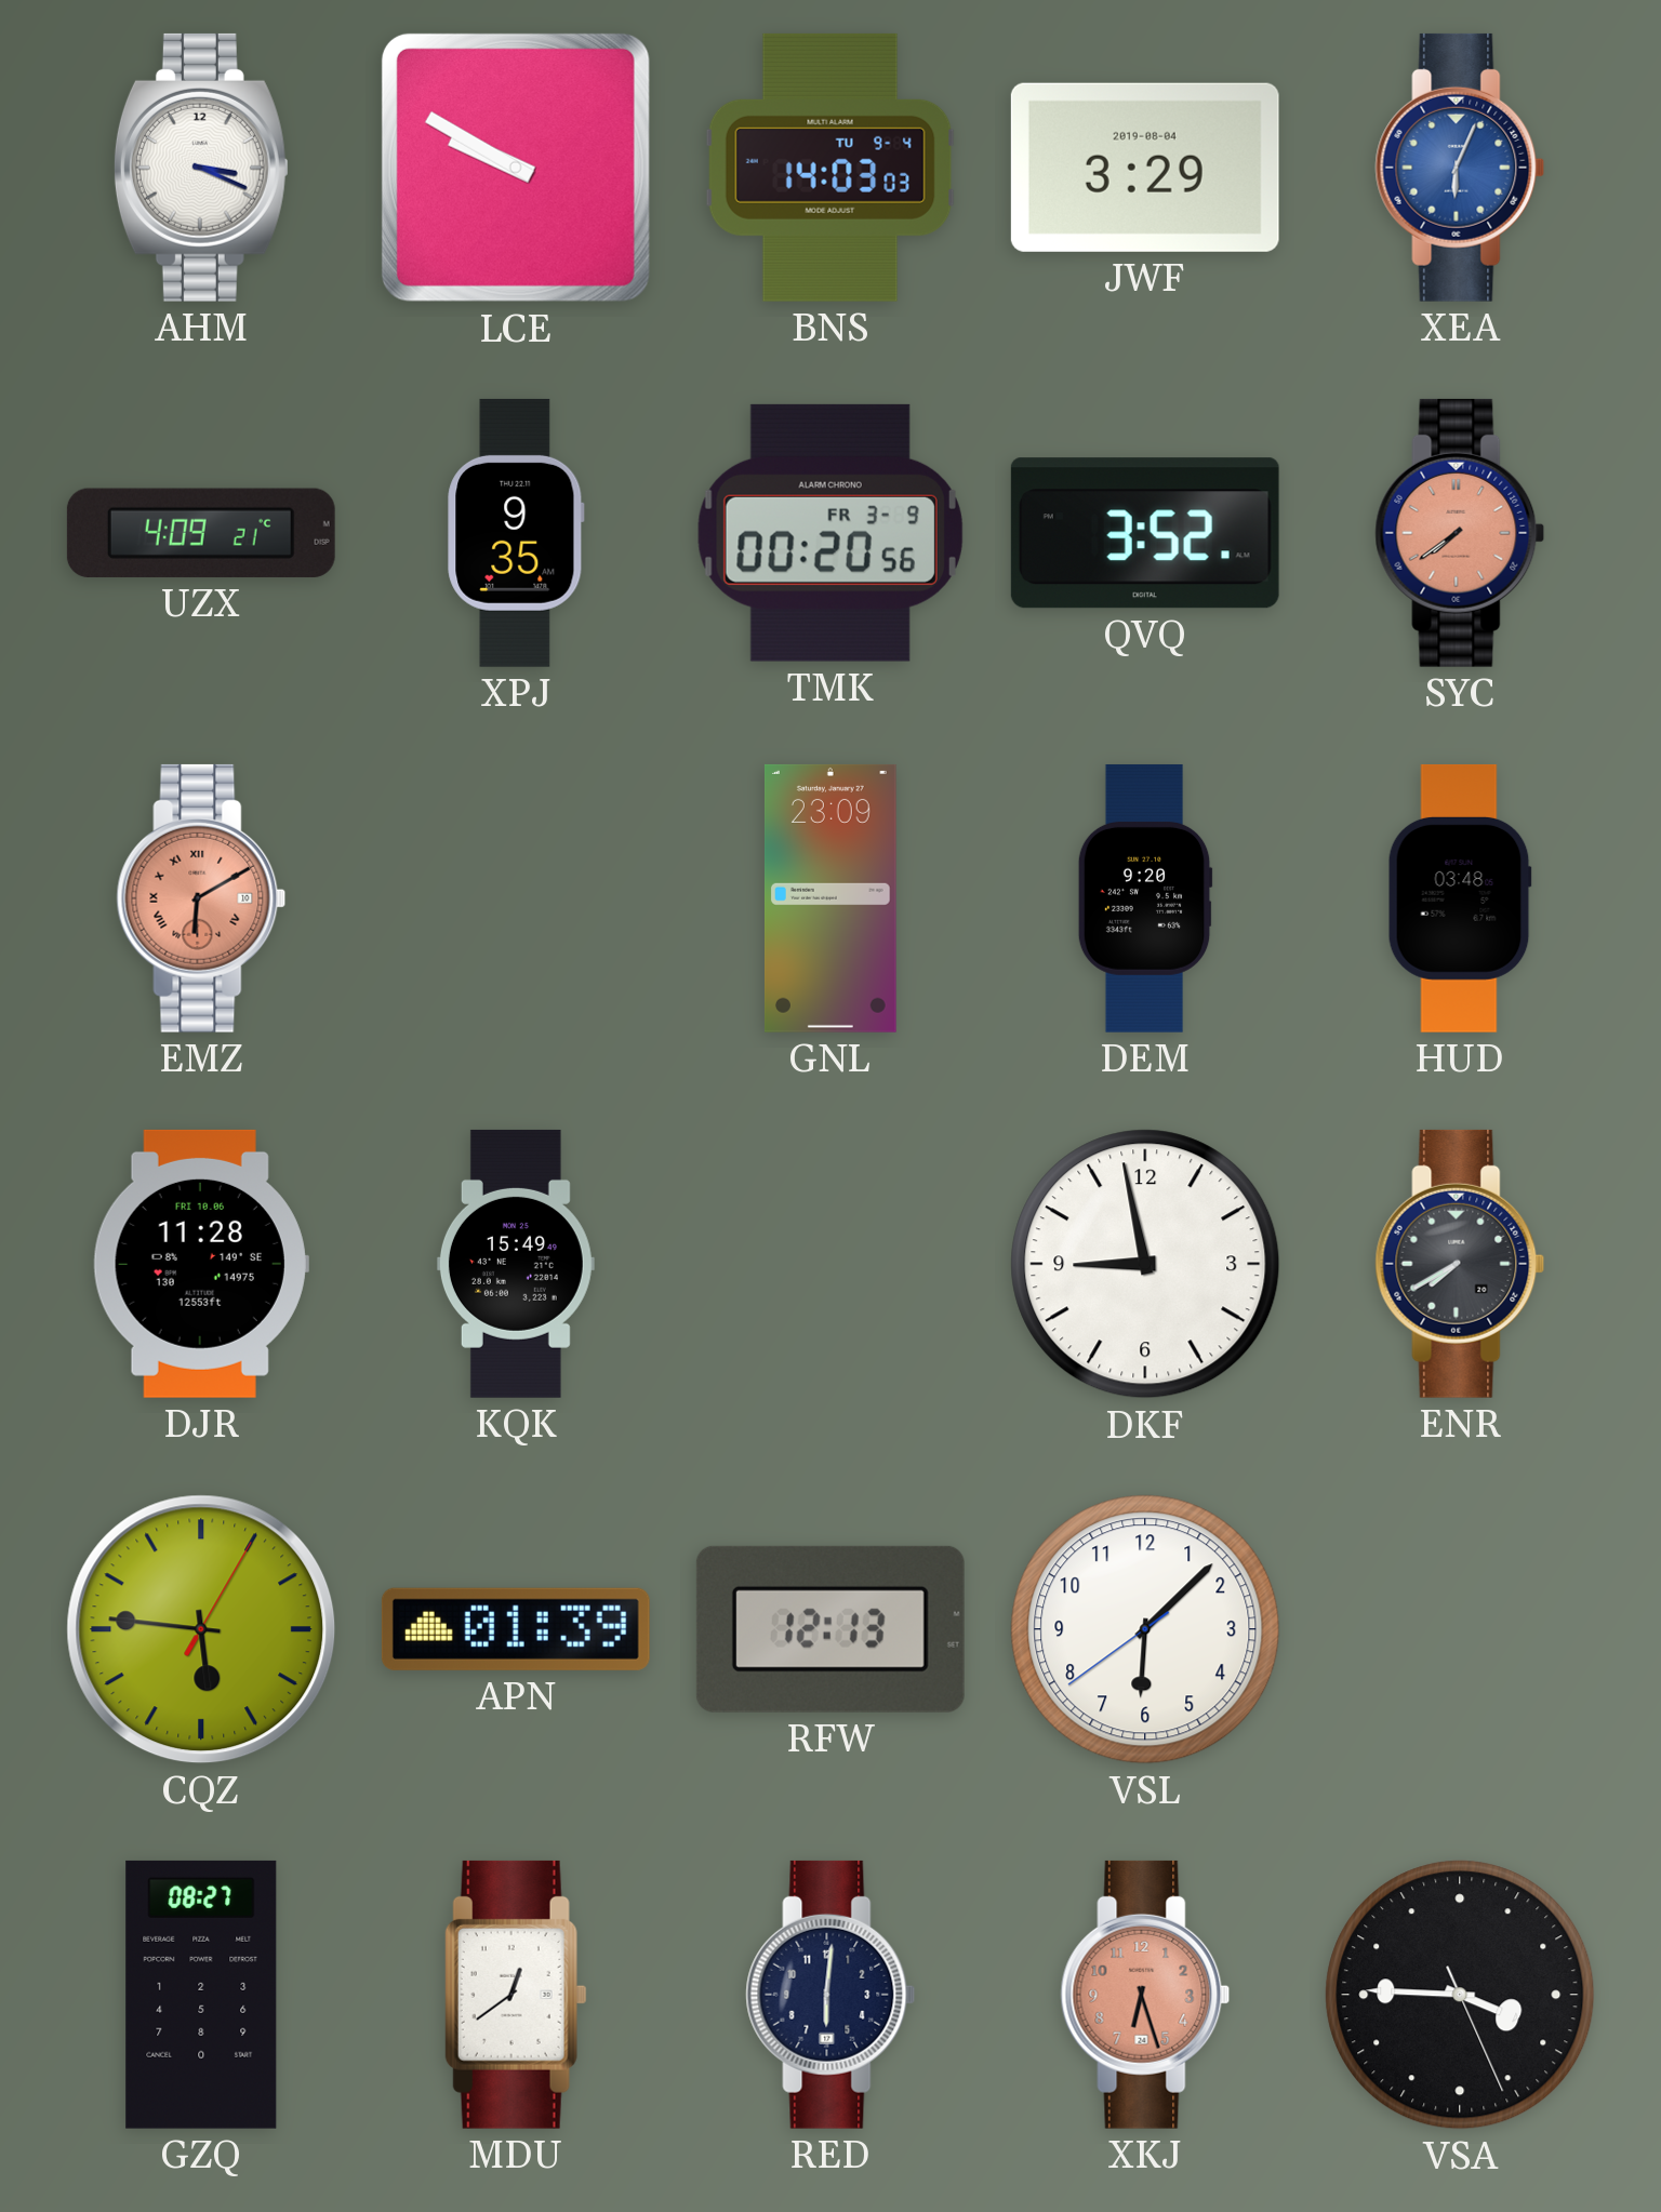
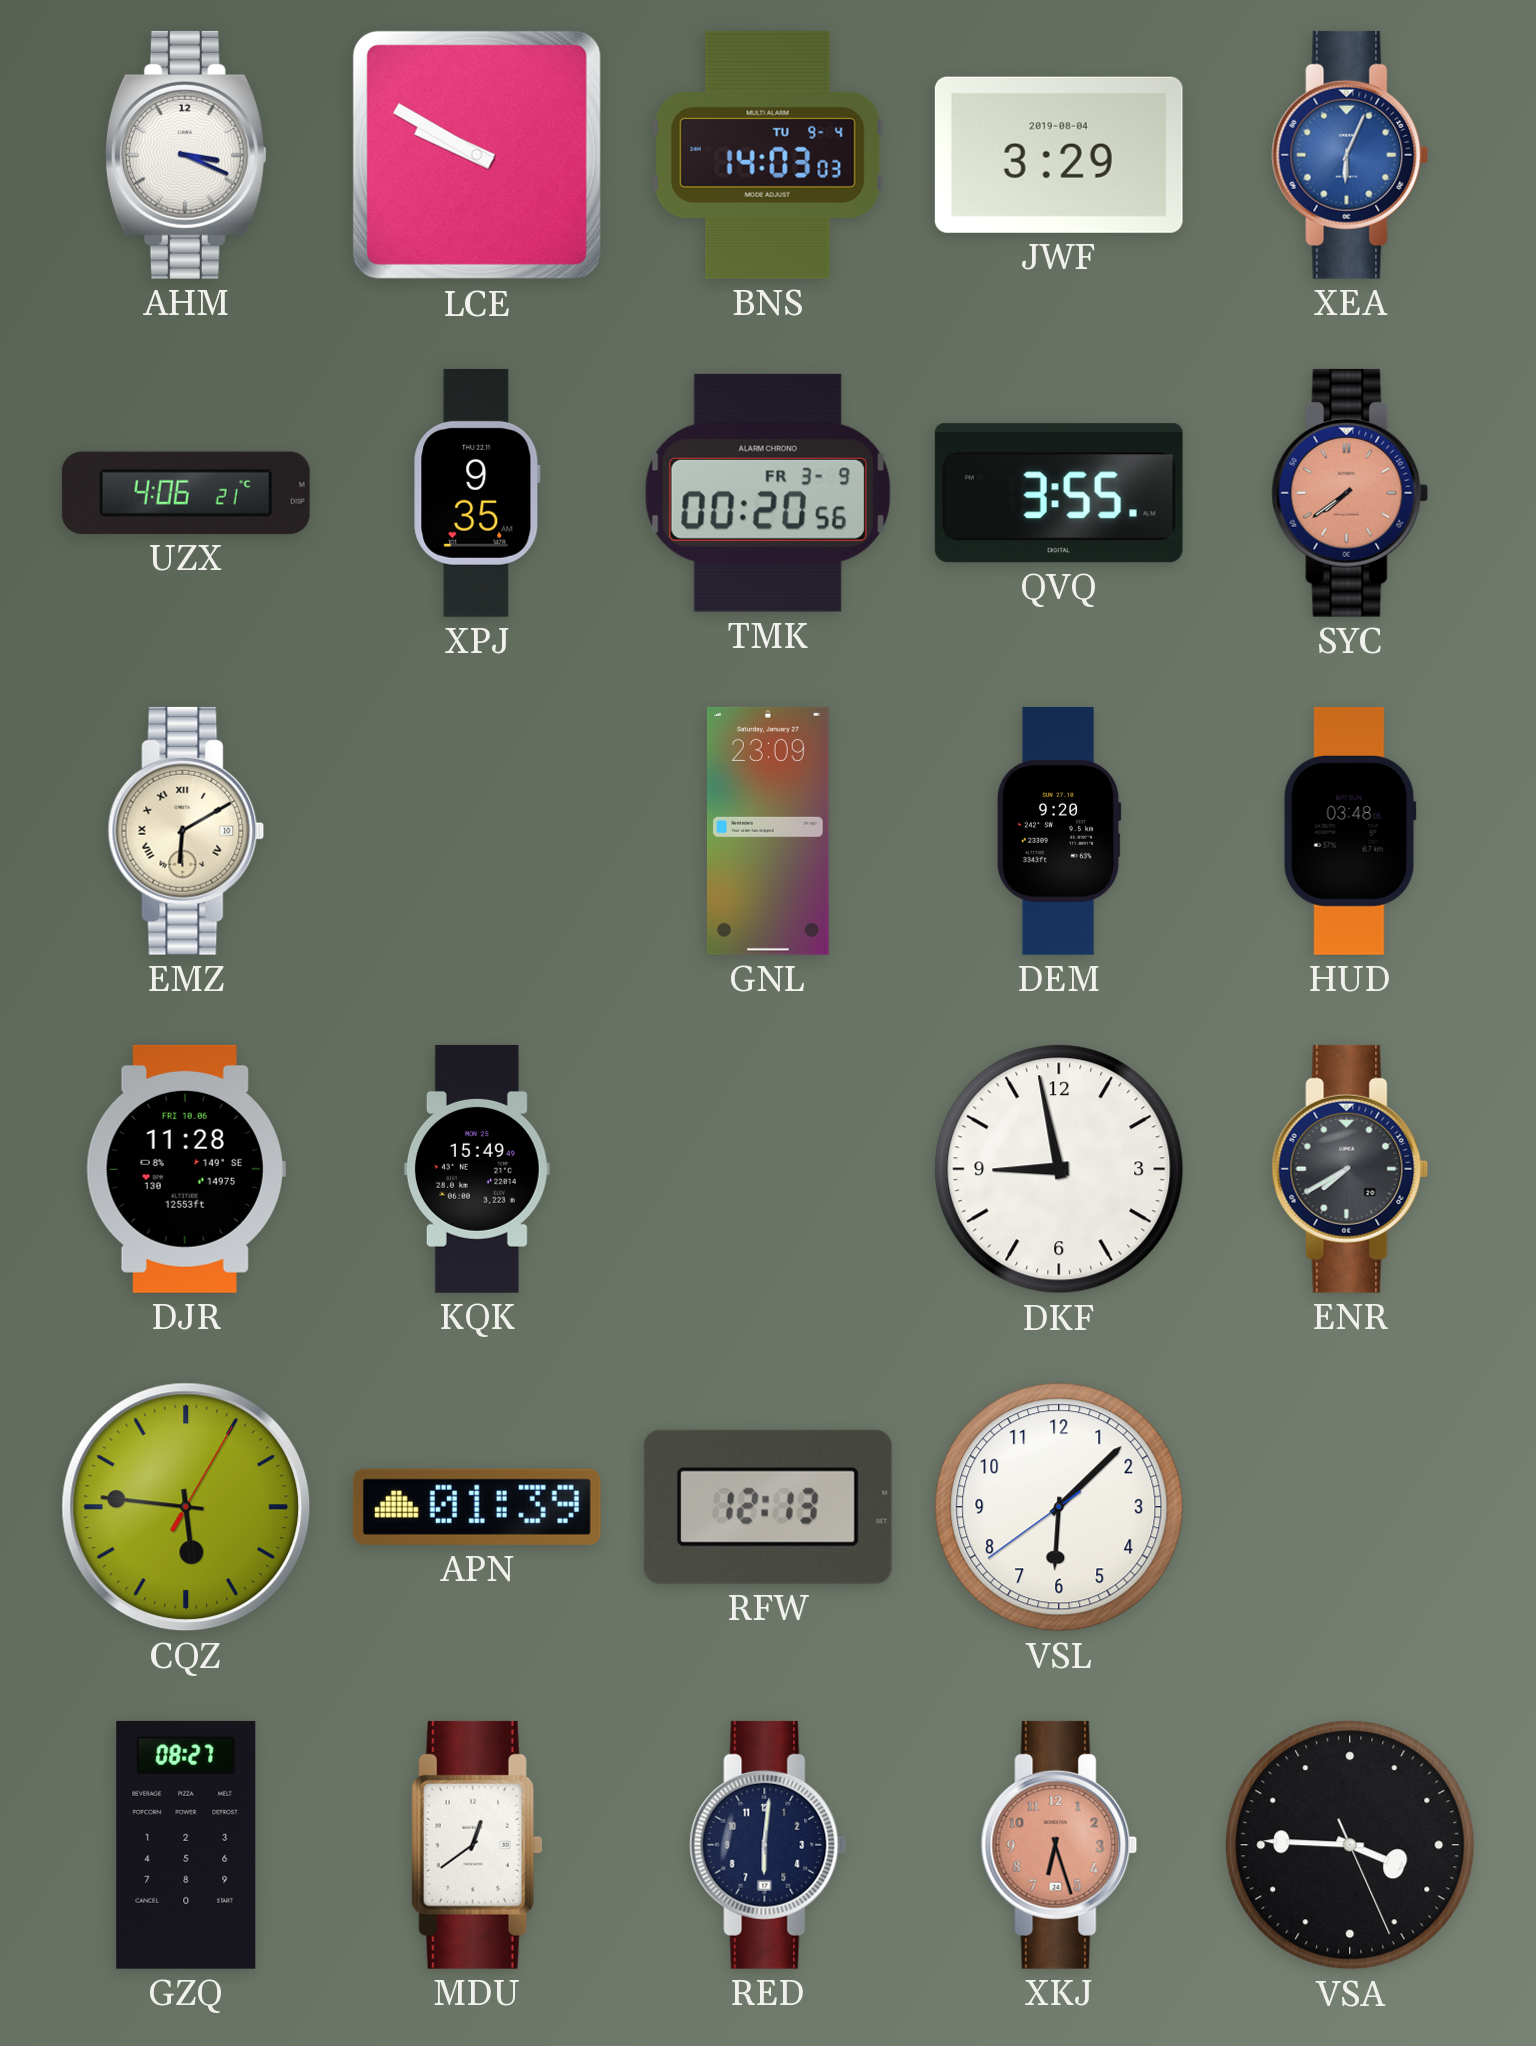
UZX: 4:09 -> 4:06 (186, 493)
QVQ: 3:52 -> 3:55 (1059, 493)
EMZ dial: salmon -> cream (186, 831)
